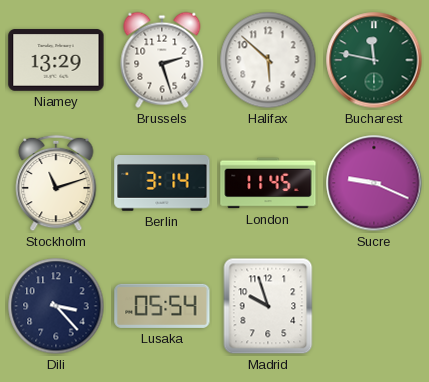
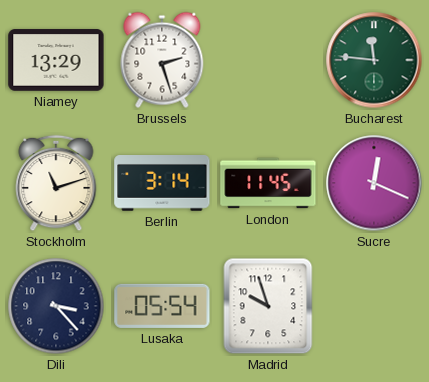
Halifax: 5:52 -> none (268, 60)
Bucharest: 11:47 -> 11:46 (374, 60)
Sucre: 9:19 -> 12:19 (374, 183)
